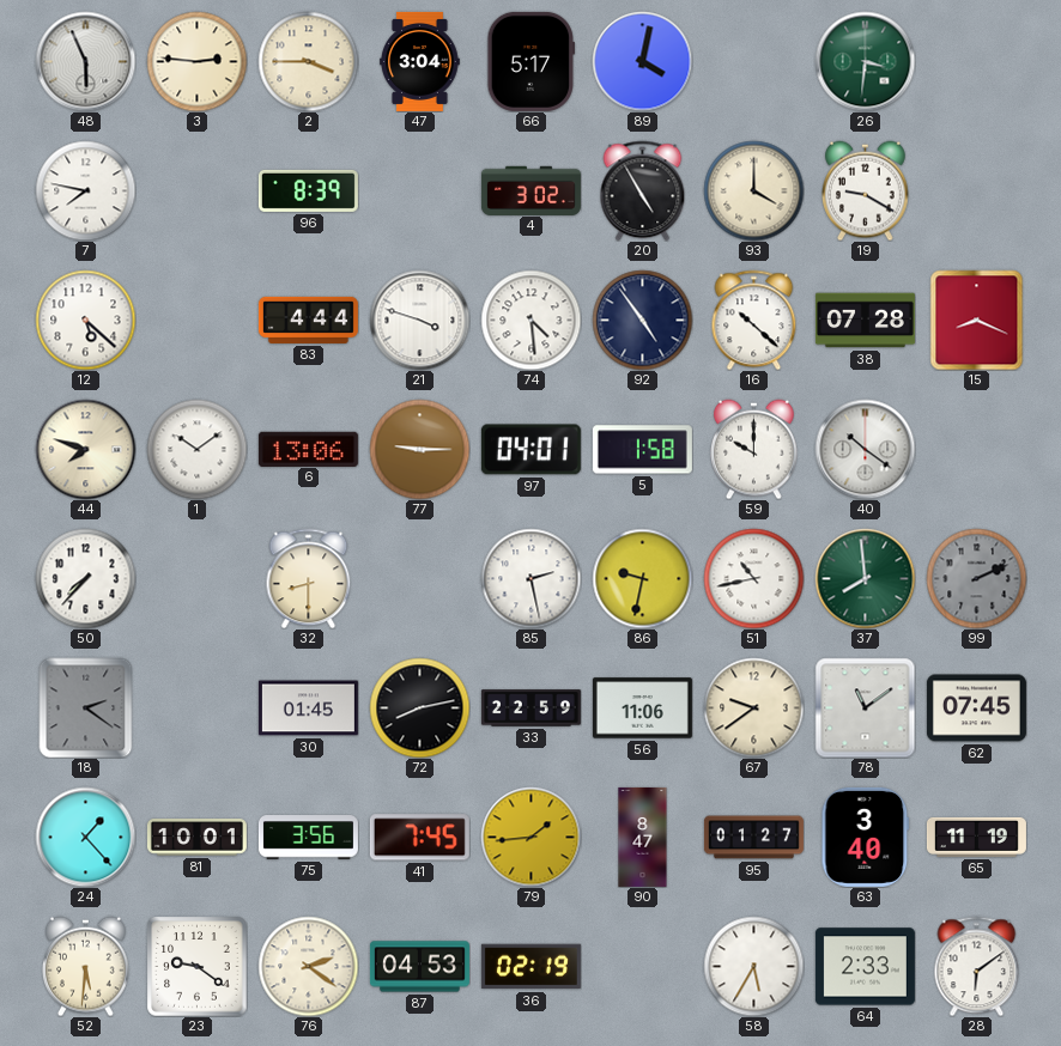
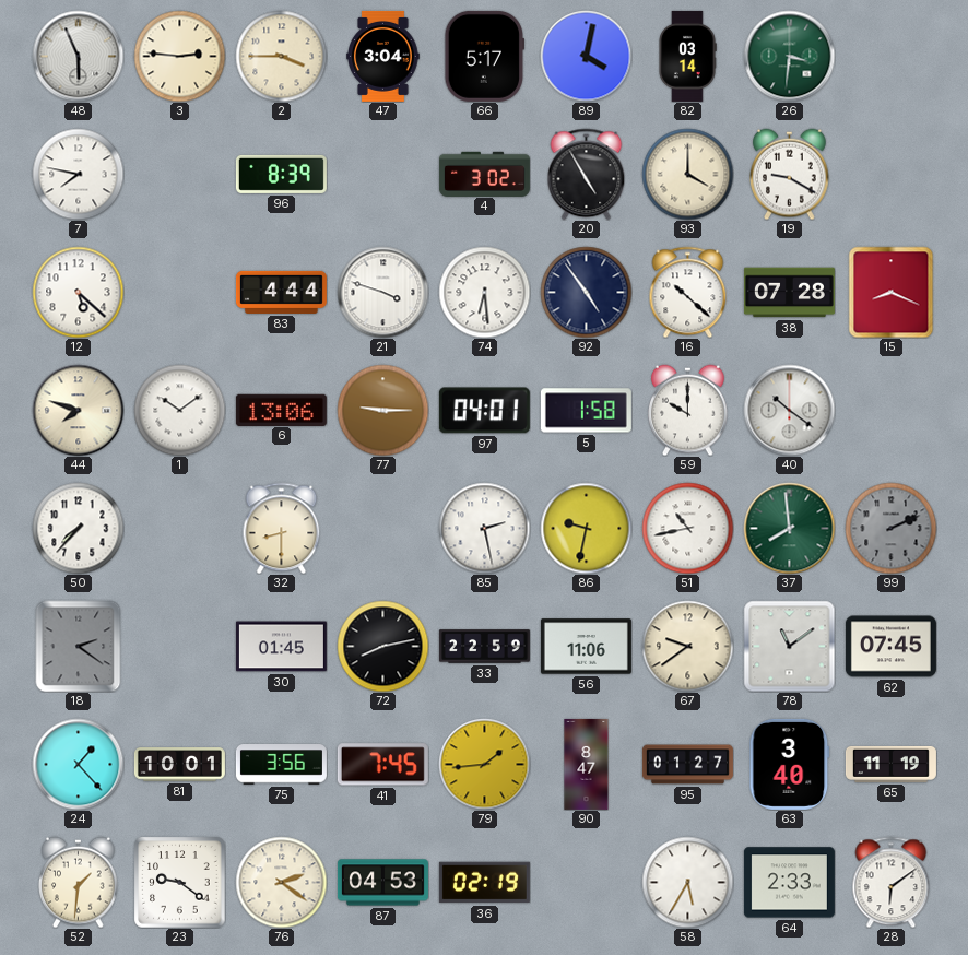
82: none -> 03:14 (687, 56)
74: 4:29 -> 6:29 (484, 292)
52: 5:31 -> 1:31 (79, 882)
